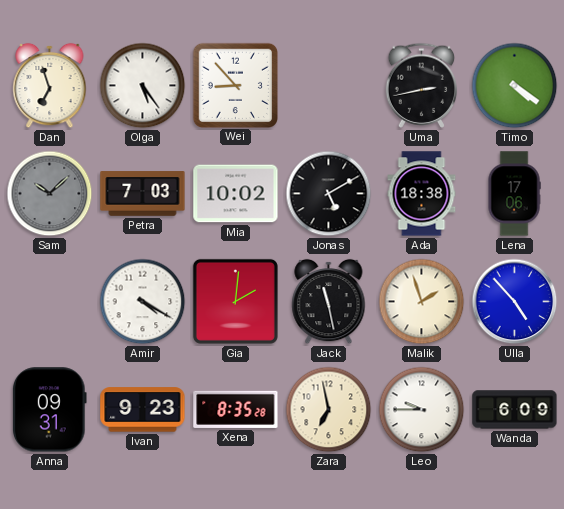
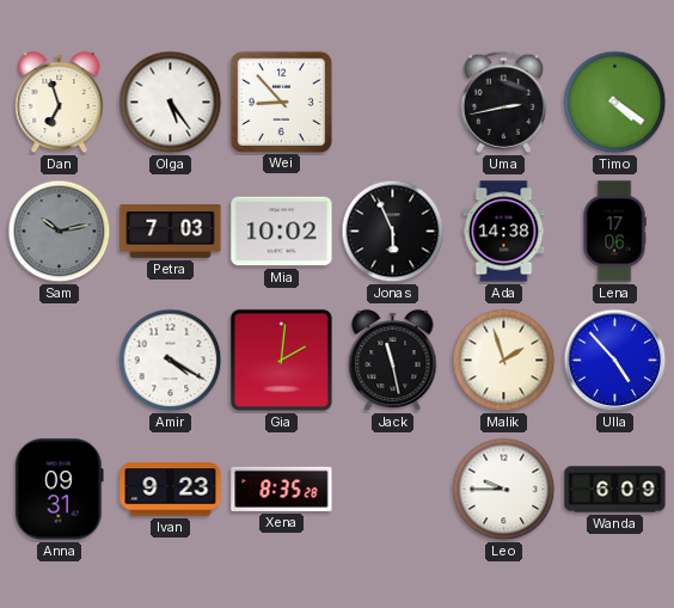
Sam: 10:08 -> 10:13 (60, 232)
Jonas: 5:10 -> 5:56 (393, 232)
Ada: 18:38 -> 14:38 (504, 232)
Zara: 6:58 -> none (329, 410)
